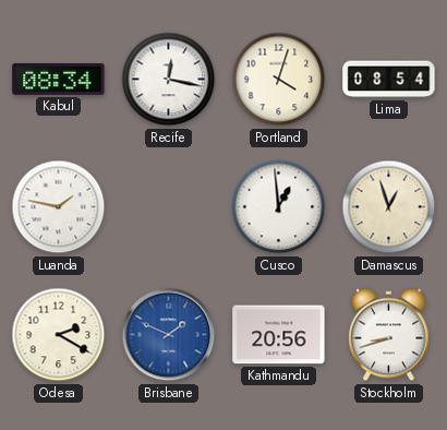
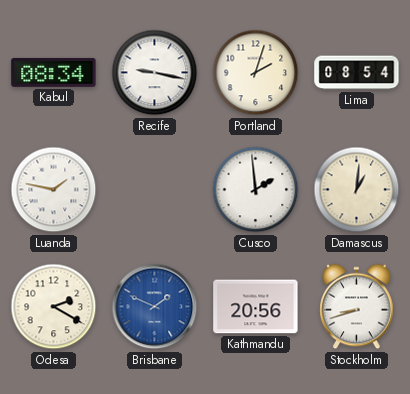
Recife: 12:17 -> 9:17 (155, 73)
Portland: 4:03 -> 2:03 (256, 73)
Cusco: 12:59 -> 1:59 (256, 190)
Damascus: 12:57 -> 1:01 (357, 190)
